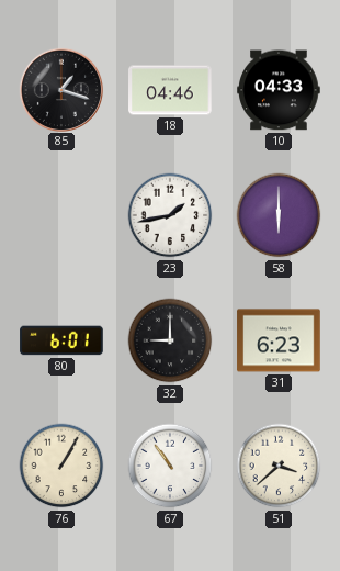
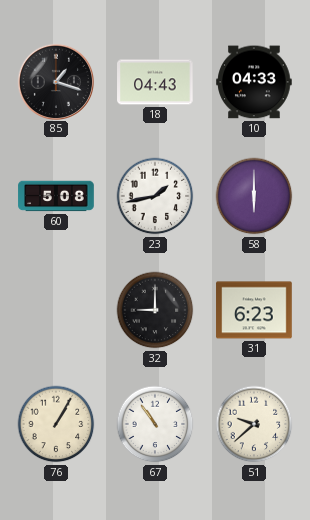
18: 04:46 -> 04:43 (155, 82)
60: none -> 5:08 (56, 196)
80: 6:01 -> none (61, 340)
51: 3:38 -> 9:38 (254, 424)
